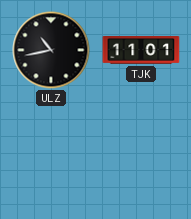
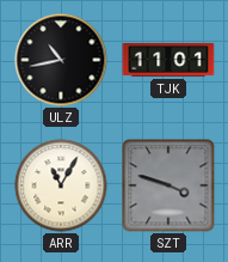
ARR: none -> 11:05 (61, 185)
SZT: none -> 3:48 (168, 185)
